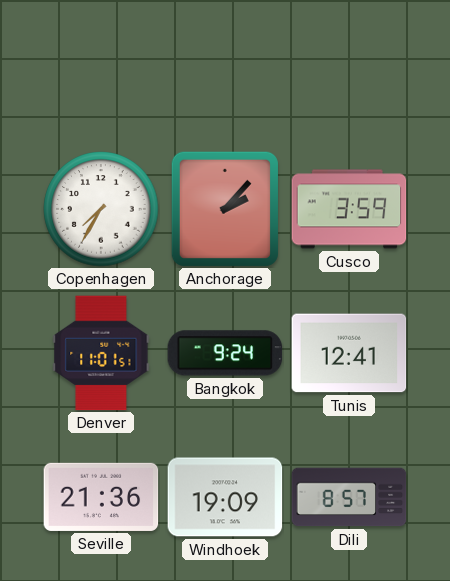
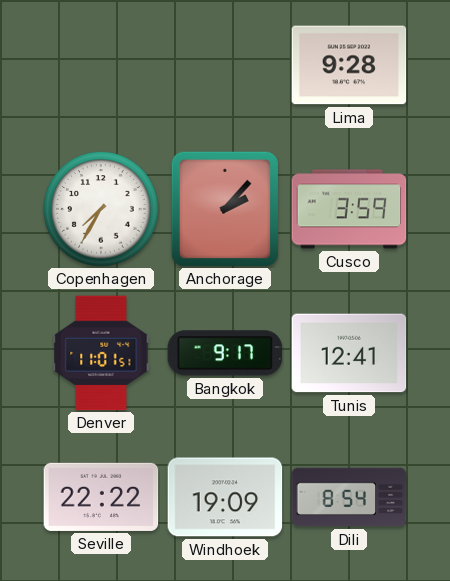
Lima: none -> 9:28 (349, 65)
Bangkok: 9:24 -> 9:17 (225, 353)
Seville: 21:36 -> 22:22 (101, 497)
Dili: 8:57 -> 8:54 (349, 497)
